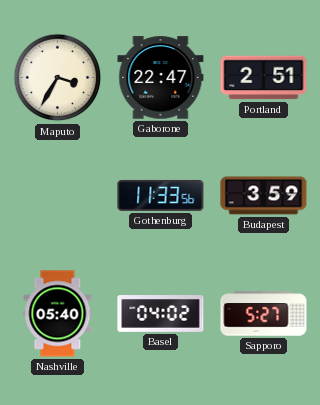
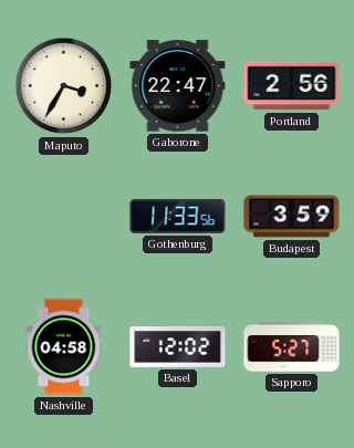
Portland: 2:51 -> 2:56 (292, 86)
Nashville: 05:40 -> 04:58 (64, 347)
Basel: 04:02 -> 12:02 (178, 347)
